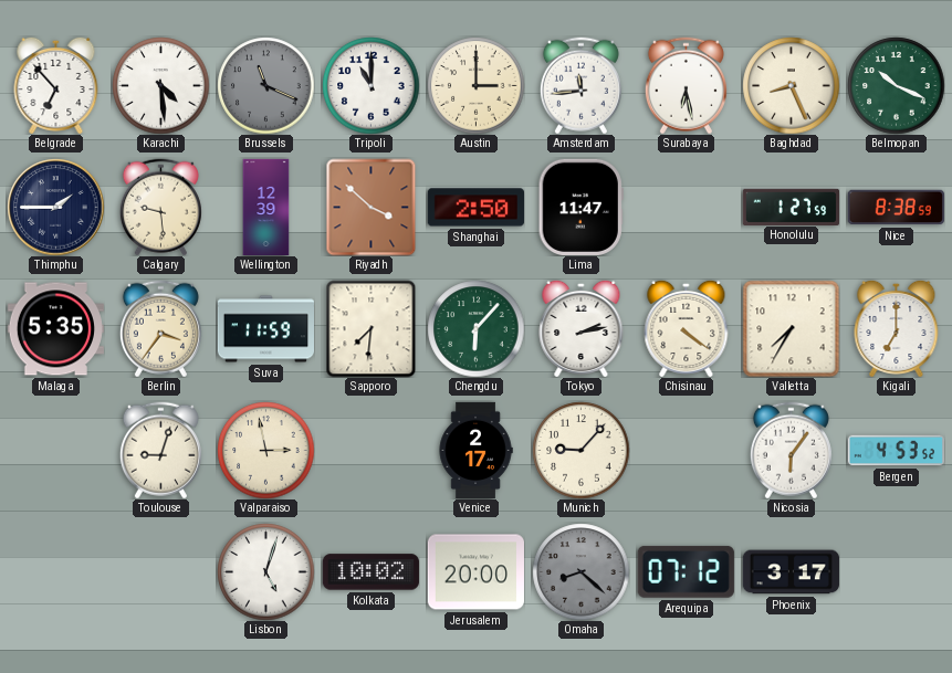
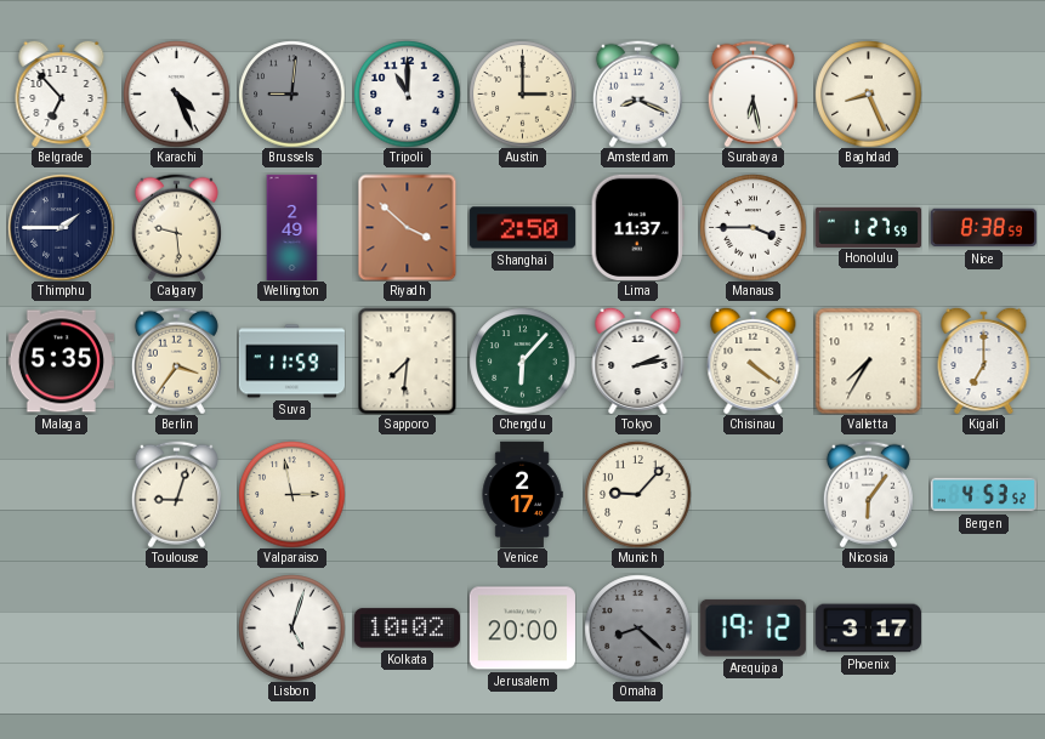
Karachi: 4:29 -> 4:26 (176, 93)
Brussels: 11:19 -> 9:01 (291, 93)
Amsterdam: 11:44 -> 8:19 (637, 93)
Belmopan: 10:19 -> none (896, 85)
Wellington: 12:39 -> 2:49 (293, 227)
Lima: 11:47 -> 11:37 (637, 227)
Manaus: none -> 3:45 (752, 227)
Arequipa: 07:12 -> 19:12 (752, 627)
